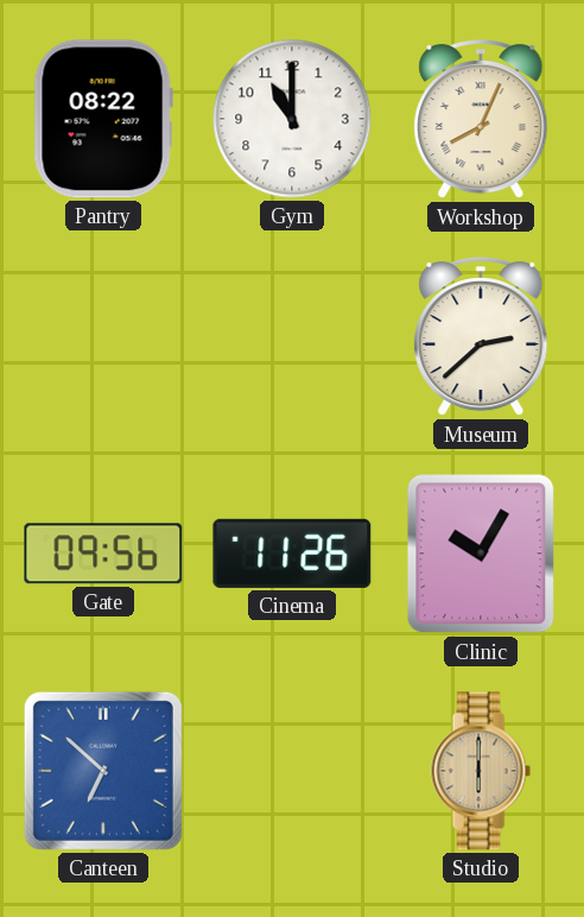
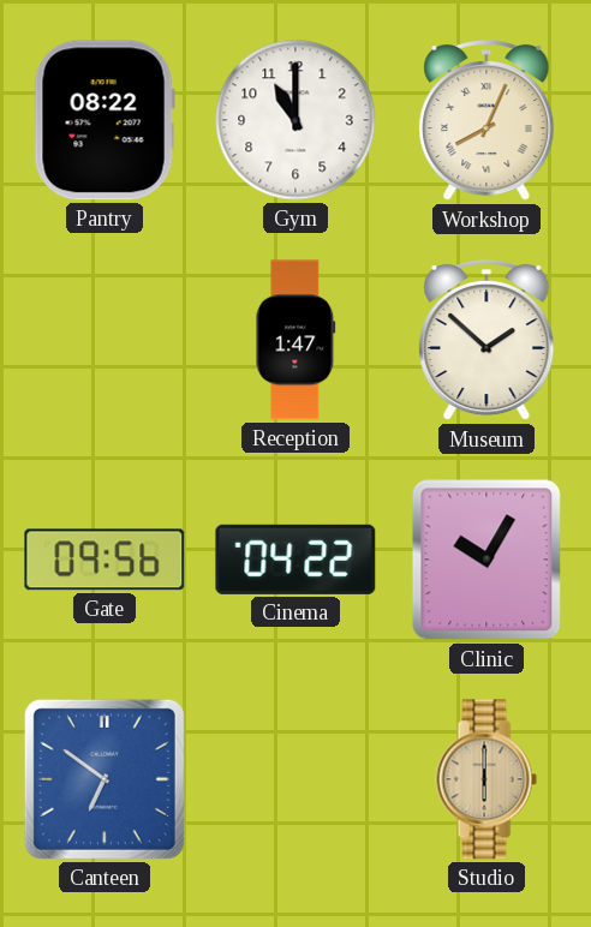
Reception: none -> 1:47 (295, 340)
Museum: 2:38 -> 1:52 (486, 340)
Cinema: 11:26 -> 04:22 (295, 560)
Canteen: 6:52 -> 6:51 (105, 779)
